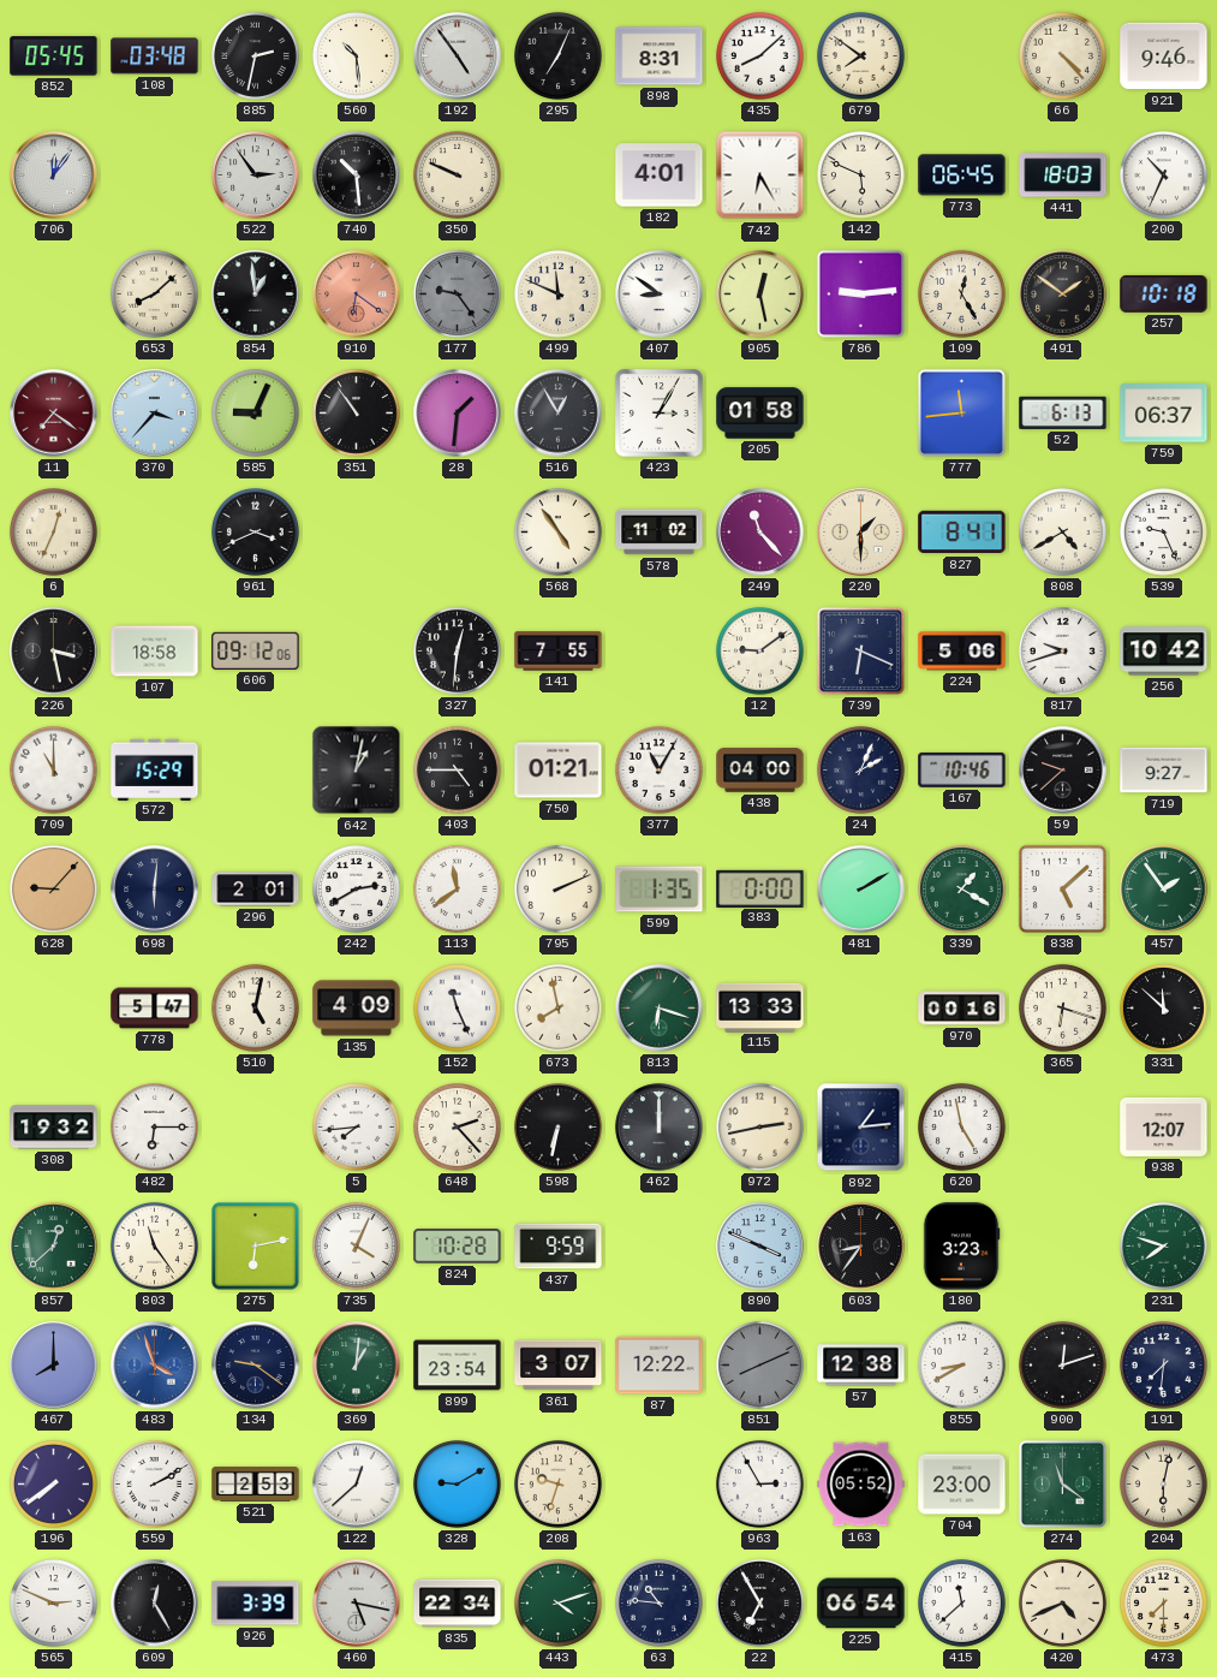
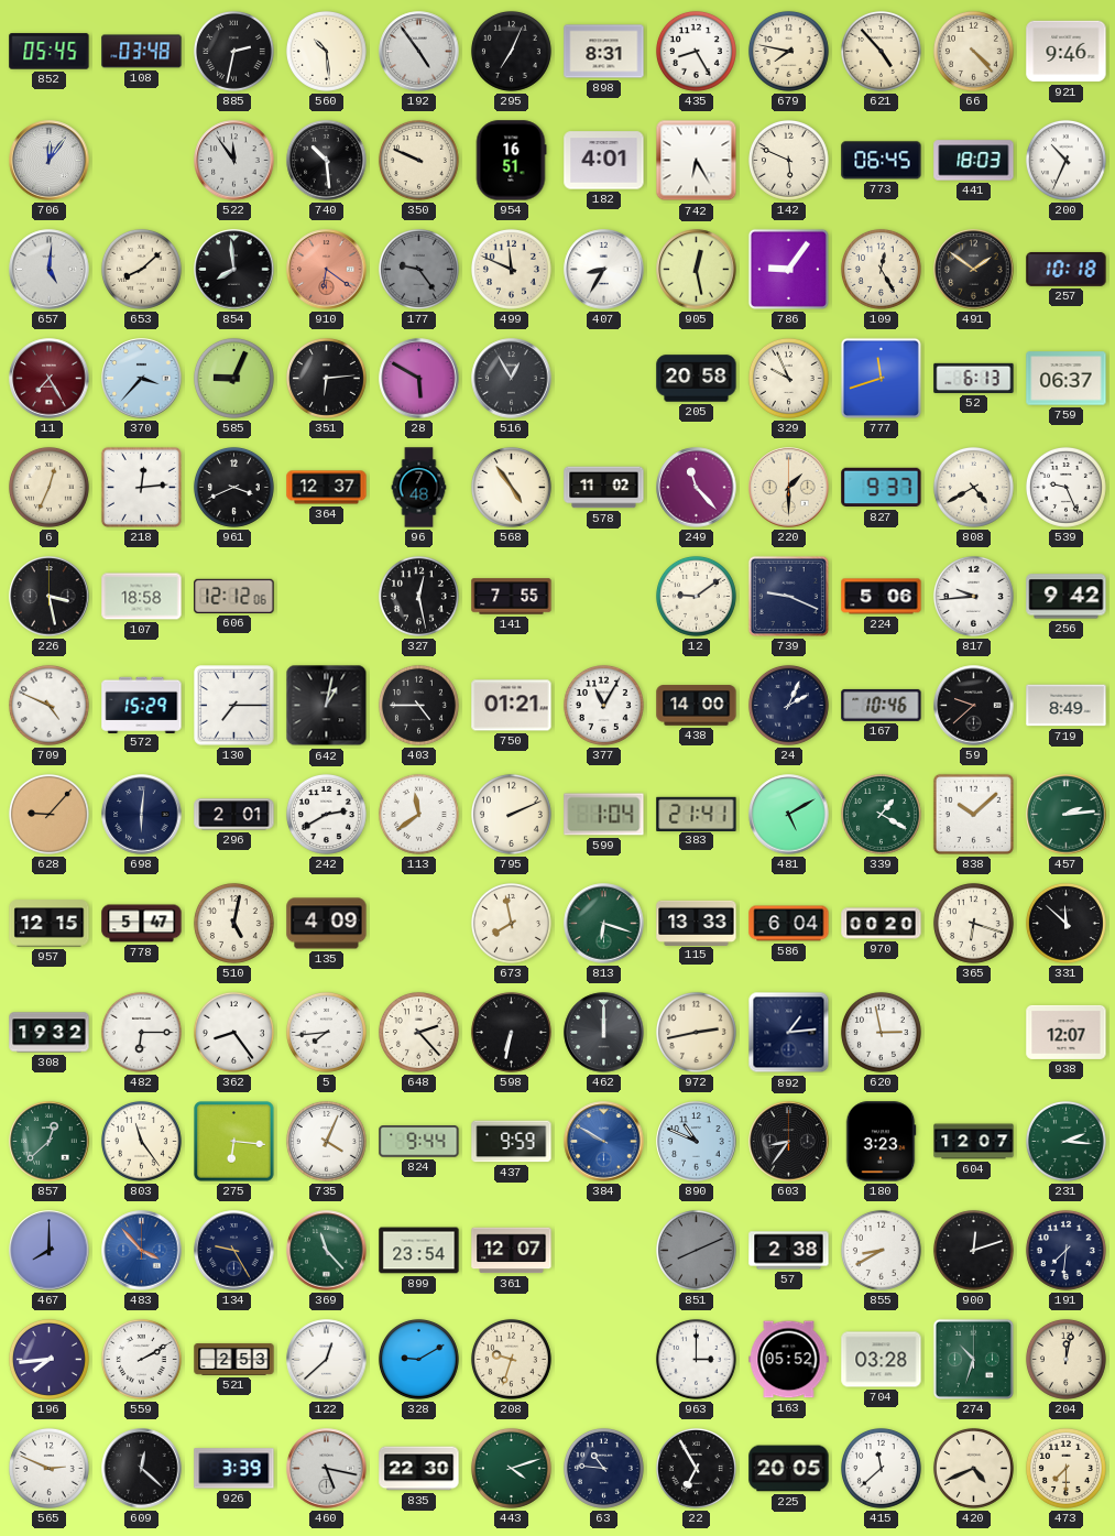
435: 8:08 -> 8:25 (696, 51)
679: 7:51 -> 7:47 (788, 51)
621: none -> 4:53 (881, 51)
522: 2:54 -> 11:54 (234, 161)
954: none -> 16:51 (511, 161)
657: none -> 5:01 (50, 270)
854: 12:59 -> 7:59 (234, 270)
407: 8:51 -> 8:35 (604, 270)
786: 9:14 -> 9:06 (788, 269)
11: 7:21 -> 7:25 (50, 379)
351: 10:54 -> 6:14 (326, 378)
28: 1:31 -> 5:50 (419, 379)
423: 3:05 -> none (660, 414)
205: 01:58 -> 20:58 (697, 379)
329: none -> 9:56 (788, 378)
777: 11:44 -> 11:42 (881, 378)
218: none -> 12:14 (141, 487)
364: none -> 12:37 (327, 488)
96: none -> 7:48 (419, 488)
827: 8:41 -> 9:37 (882, 488)
606: 09:12 -> 12:12 (234, 596)
327: 12:31 -> 12:28 (418, 596)
739: 6:19 -> 9:19 (788, 596)
817: 9:42 -> 9:44 (973, 596)
256: 10:42 -> 9:42 (1067, 597)
709: 11:00 -> 4:49 (48, 705)
130: none -> 7:15 (234, 706)
438: 04:00 -> 14:00 (697, 706)
719: 9:27 -> 8:49 (1067, 706)
599: 1:35 -> 1:04 (604, 815)
383: 0:00 -> 21:41 (697, 814)
481: 2:10 -> 5:10 (789, 815)
838: 5:08 -> 10:08 (973, 814)
457: 1:54 -> 2:14 (1067, 815)
957: none -> 12:15 (50, 924)
152: 11:26 -> none (457, 1007)
586: none -> 6:04 (789, 924)
970: 00:16 -> 00:20 (882, 924)
362: none -> 8:24 (233, 1032)
620: 4:58 -> 2:58 (881, 1032)
275: 6:13 -> 6:16 (234, 1142)
824: 10:28 -> 9:44 (419, 1142)
384: none -> 9:50 (604, 1142)
890: 3:49 -> 10:49 (697, 1142)
604: none -> 12:07 (974, 1142)
231: 7:48 -> 2:16 (1065, 1141)
483: 3:57 -> 3:53 (142, 1251)
134: 9:21 -> 9:25 (234, 1251)
369: 1:01 -> 11:23 (327, 1251)
361: 3:07 -> 12:07 (512, 1251)
87: 12:22 -> none (660, 1366)
57: 12:38 -> 2:38 (789, 1251)
196: 7:39 -> 7:44 (48, 1359)
963: 2:55 -> 3:00 (696, 1359)
704: 23:00 -> 03:28 (882, 1360)
274: 11:21 -> 10:33 (973, 1359)
204: 6:02 -> 12:02 (1065, 1359)
609: 12:25 -> 12:22 (142, 1469)
835: 22:34 -> 22:30 (419, 1469)
225: 06:54 -> 20:05 (789, 1469)
